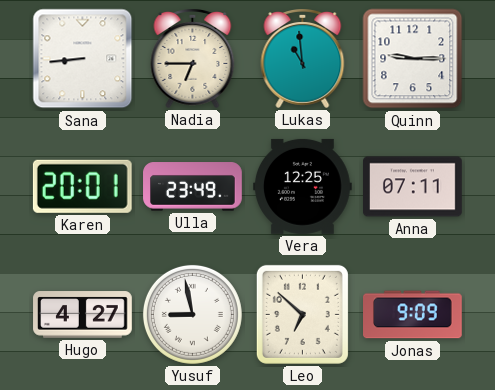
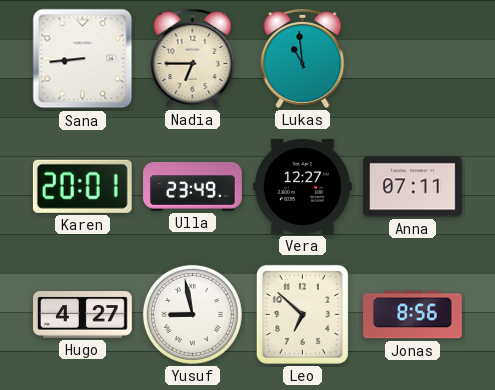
Quinn: 9:15 -> none (413, 59)
Vera: 12:25 -> 12:27 (303, 186)
Jonas: 9:09 -> 8:56 (413, 315)
